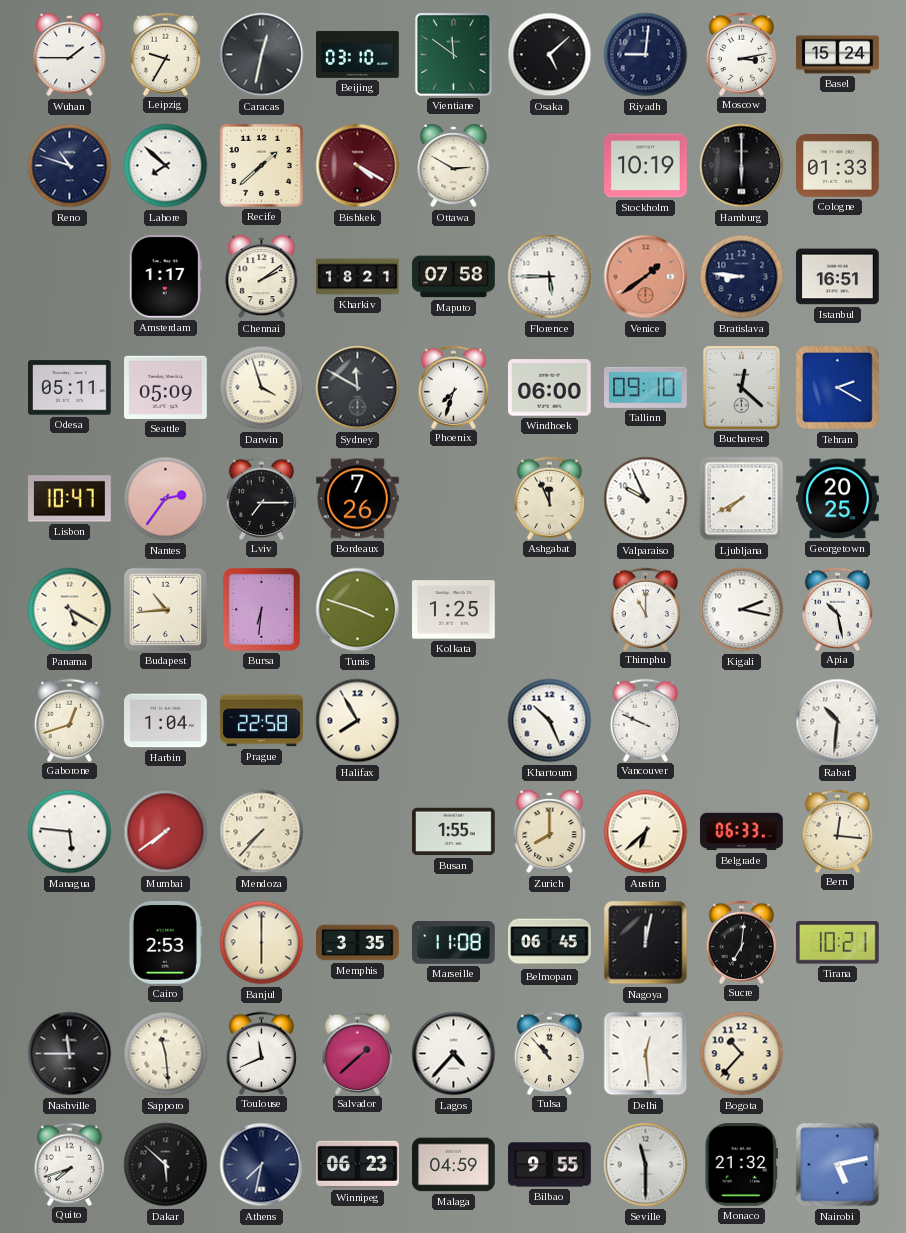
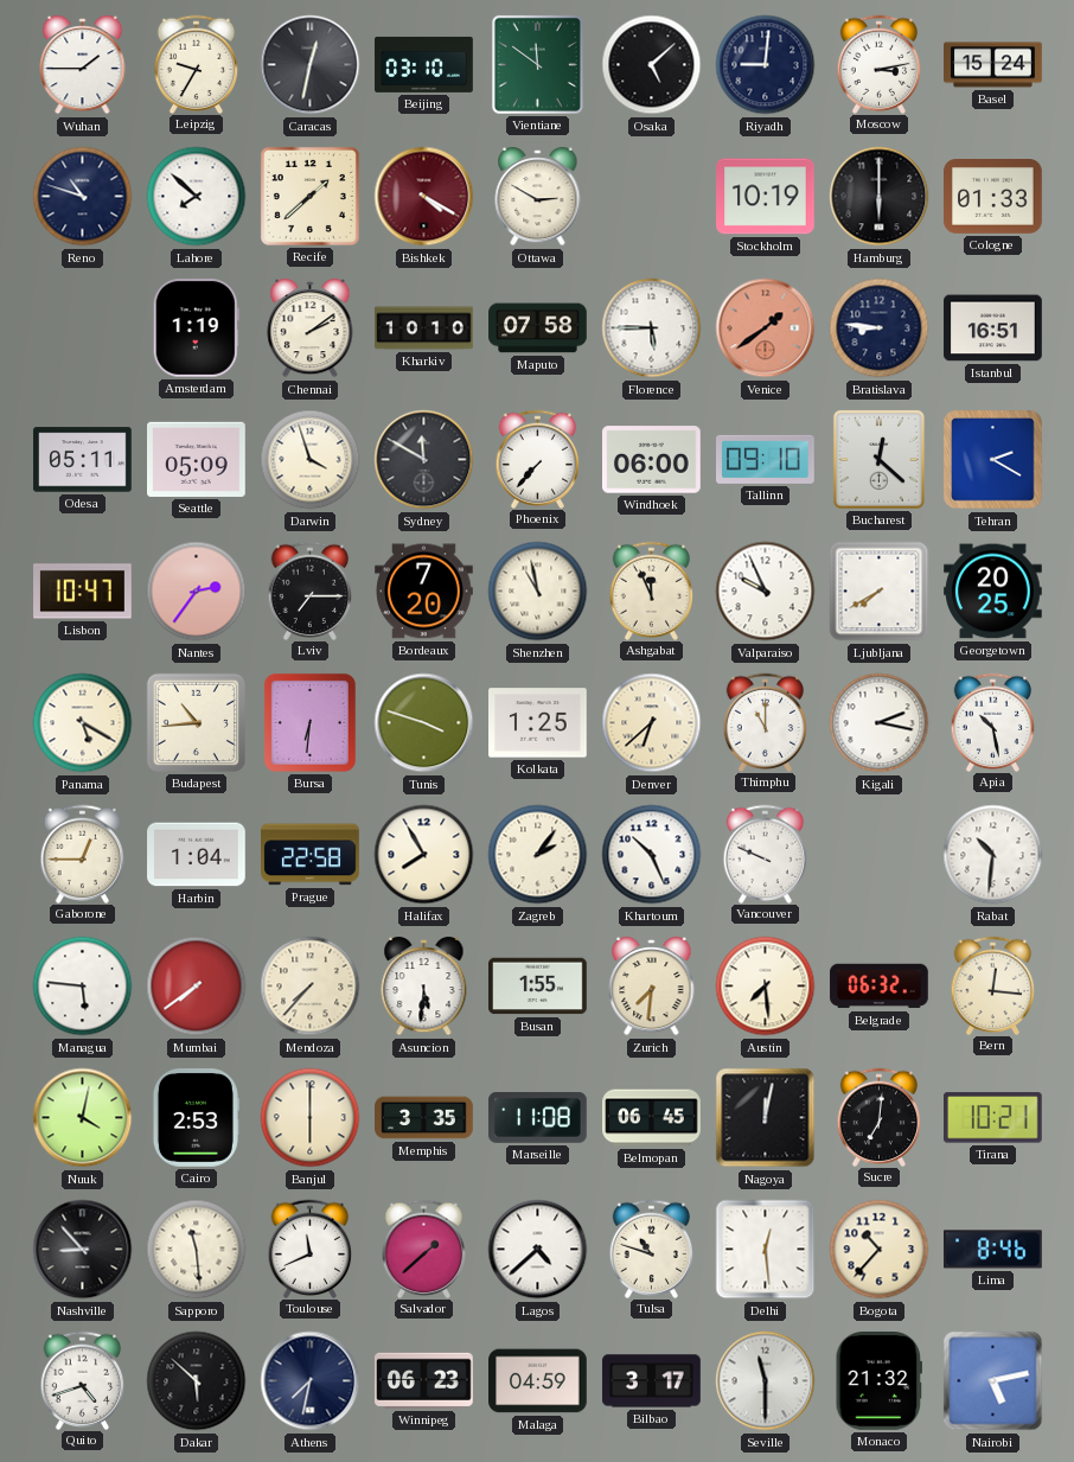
Amsterdam: 1:17 -> 1:19 (196, 328)
Kharkiv: 18:21 -> 10:10 (424, 328)
Phoenix: 7:33 -> 7:37 (538, 459)
Bordeaux: 7:26 -> 7:20 (424, 592)
Shenzhen: none -> 10:58 (538, 592)
Denver: none -> 6:38 (652, 723)
Gaborone: 12:42 -> 12:45 (83, 854)
Zagreb: none -> 2:06 (538, 855)
Asuncion: none -> 5:31 (424, 987)
Zurich: 8:00 -> 7:31 (652, 987)
Austin: 6:38 -> 7:29 (766, 987)
Belgrade: 06:33 -> 06:32 (880, 987)
Nuuk: none -> 4:02 (83, 1118)
Nashville: 11:45 -> 8:53 (83, 1250)
Lagos: 4:37 -> 4:38 (538, 1250)
Tulsa: 10:53 -> 10:48 (652, 1249)
Lima: none -> 8:46 (993, 1250)
Quito: 7:42 -> 4:42 (83, 1380)
Bilbao: 9:55 -> 3:17 (652, 1381)
